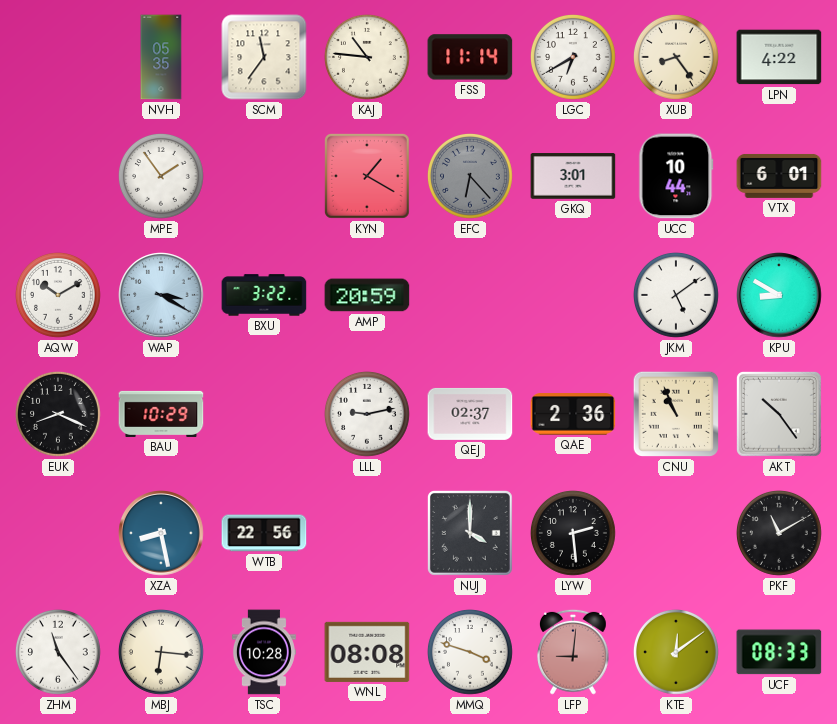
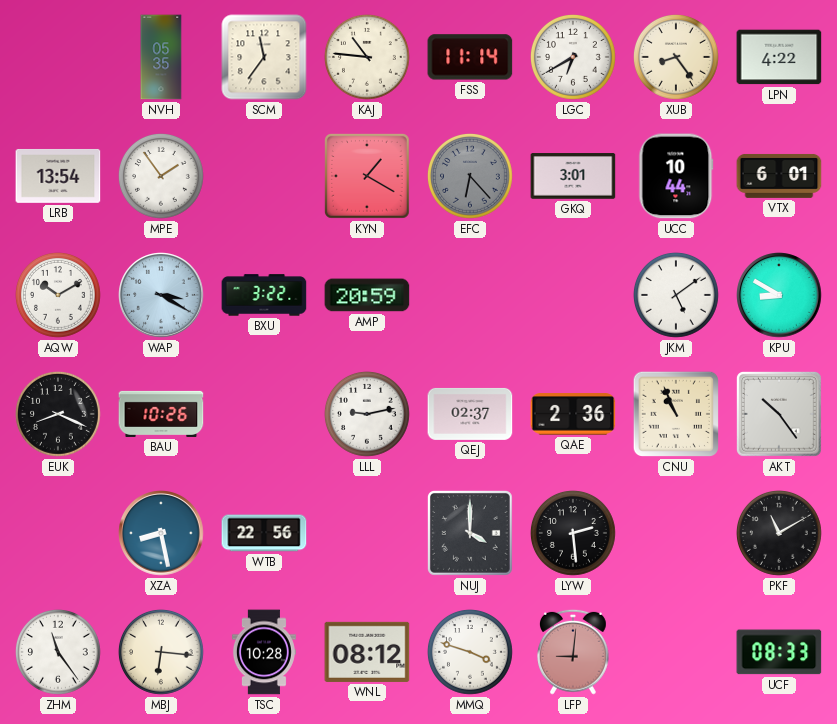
LRB: none -> 13:54 (58, 176)
BAU: 10:29 -> 10:26 (161, 414)
WNL: 08:08 -> 08:12 (367, 652)
KTE: 12:09 -> none (677, 653)
